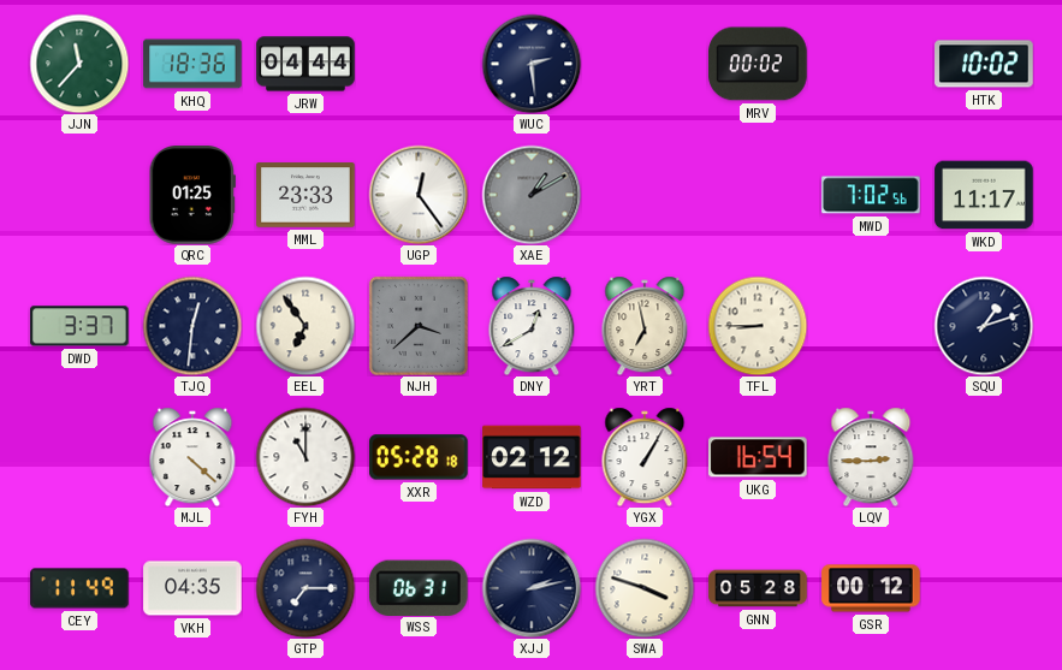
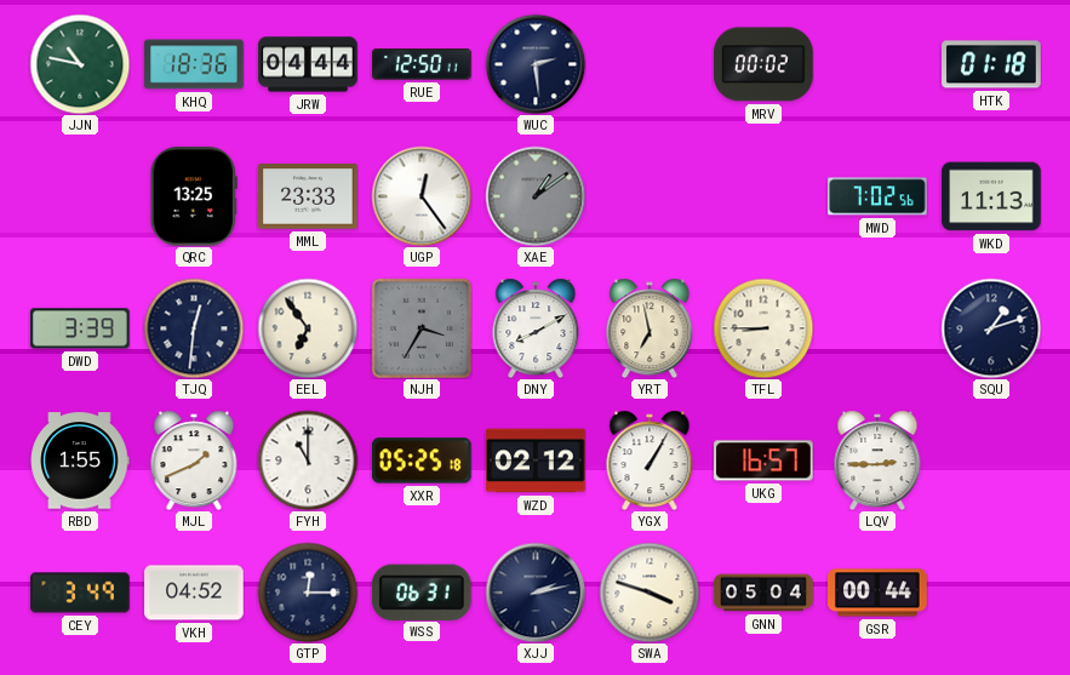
JJN: 11:37 -> 10:47 (80, 64)
RUE: none -> 12:50 (422, 64)
HTK: 10:02 -> 01:18 (991, 64)
QRC: 01:25 -> 13:25 (194, 196)
XAE: 1:10 -> 1:09 (536, 196)
WKD: 11:17 -> 11:13 (991, 196)
DWD: 3:37 -> 3:39 (80, 328)
NJH: 3:38 -> 3:35 (422, 328)
DNY: 12:40 -> 8:10 (536, 328)
RBD: none -> 1:55 (80, 461)
MJL: 4:22 -> 1:41 (194, 461)
XXR: 05:28 -> 05:25 (423, 461)
UKG: 16:54 -> 16:57 (763, 461)
CEY: 11:49 -> 3:49 (80, 593)
VKH: 04:35 -> 04:52 (194, 593)
GTP: 7:15 -> 12:15 (308, 593)
GNN: 05:28 -> 05:04 (763, 593)
GSR: 00:12 -> 00:44 (877, 593)
